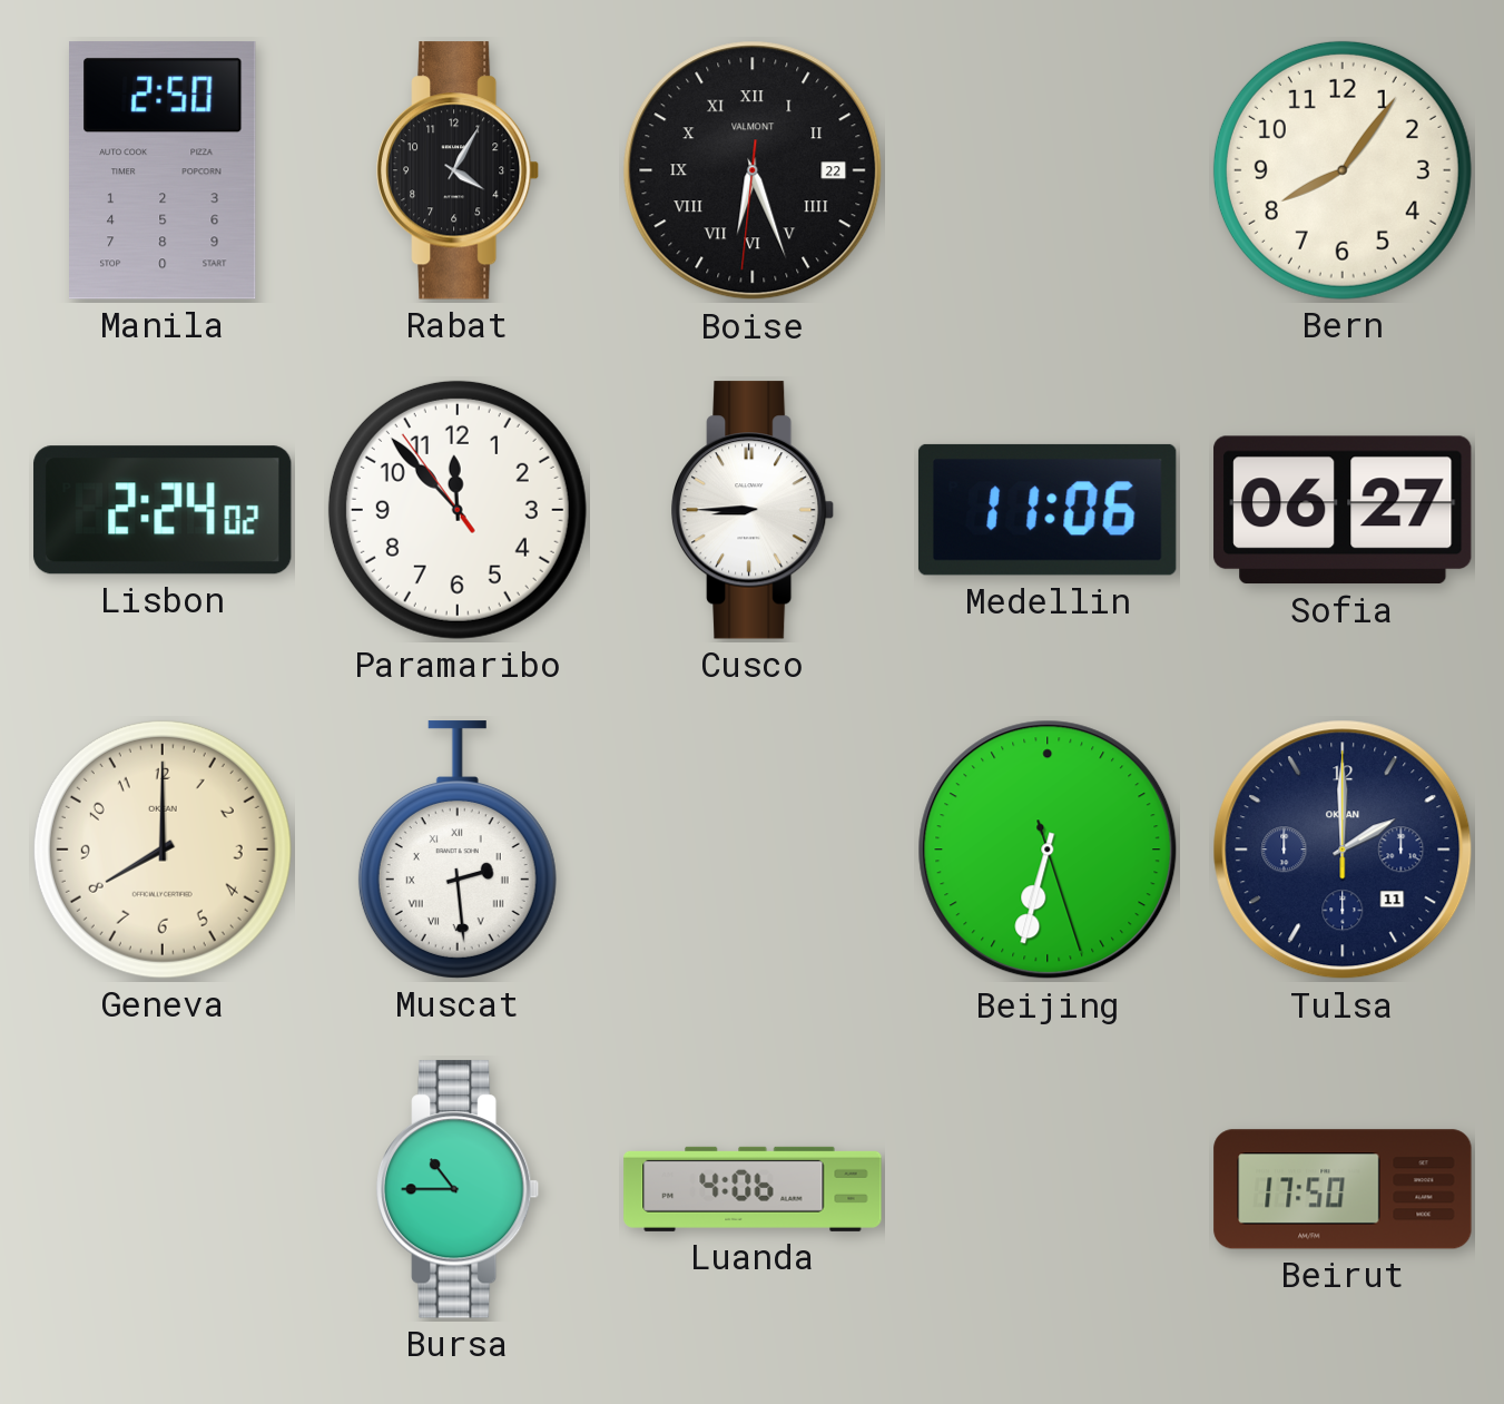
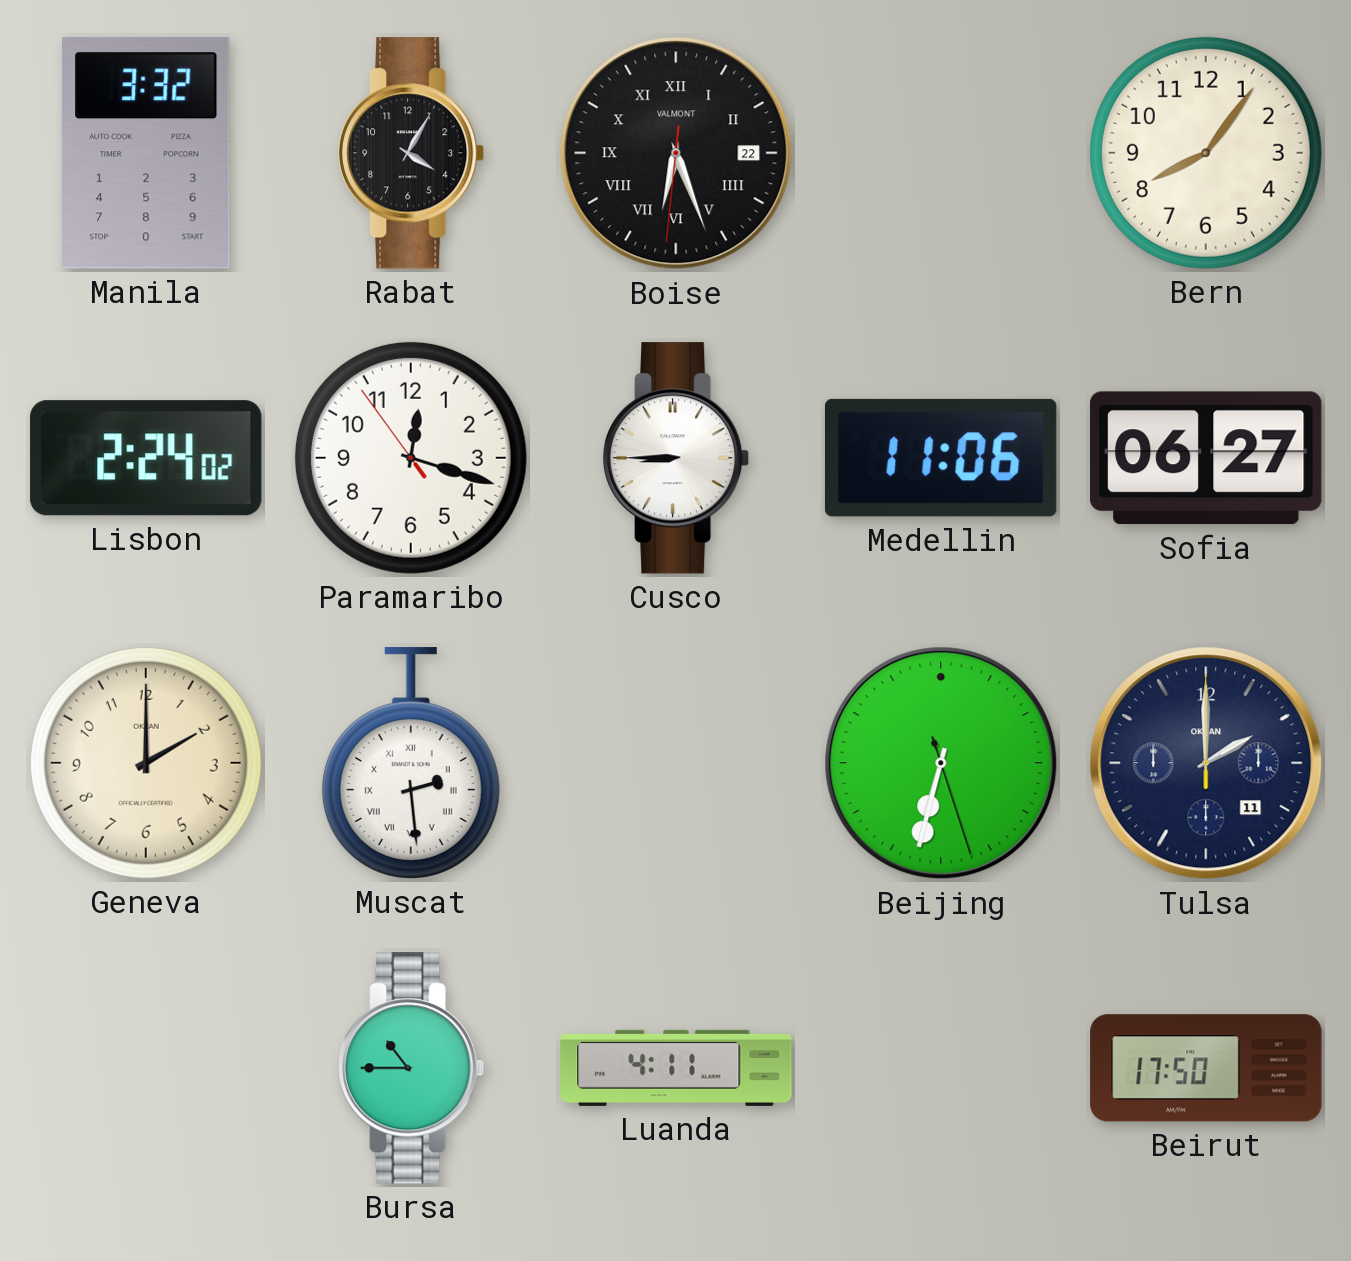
Manila: 2:50 -> 3:32 (147, 153)
Paramaribo: 11:52 -> 12:17 (411, 458)
Geneva: 8:00 -> 2:00 (146, 763)
Luanda: 4:06 -> 4:11 (676, 1068)
